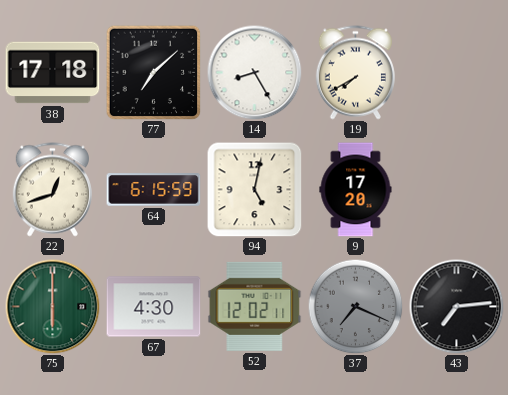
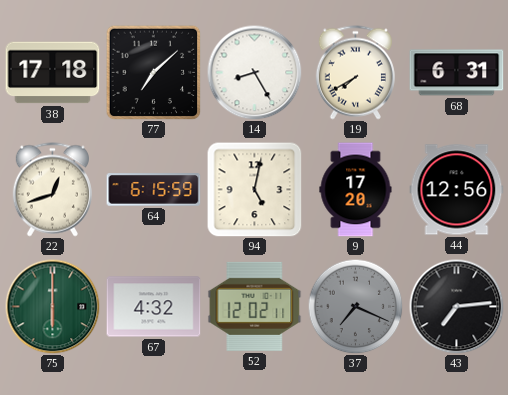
68: none -> 6:31 (457, 73)
44: none -> 12:56 (457, 190)
67: 4:30 -> 4:32 (154, 307)
